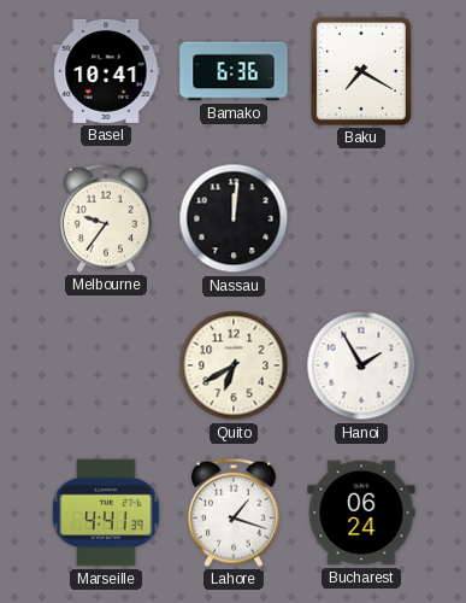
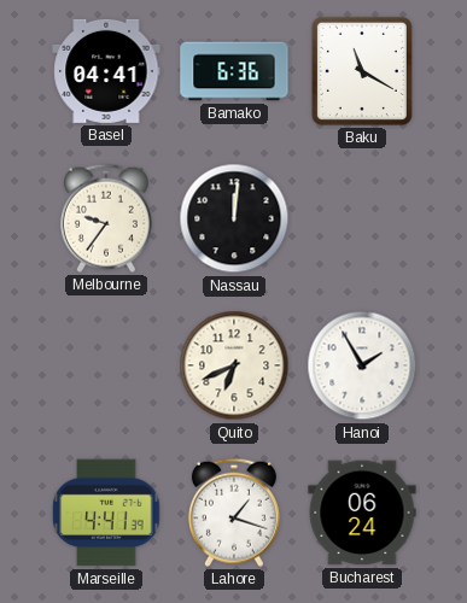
Basel: 10:41 -> 04:41 (106, 71)
Baku: 7:20 -> 11:20 (362, 71)
Quito: 6:40 -> 6:41 (234, 365)
